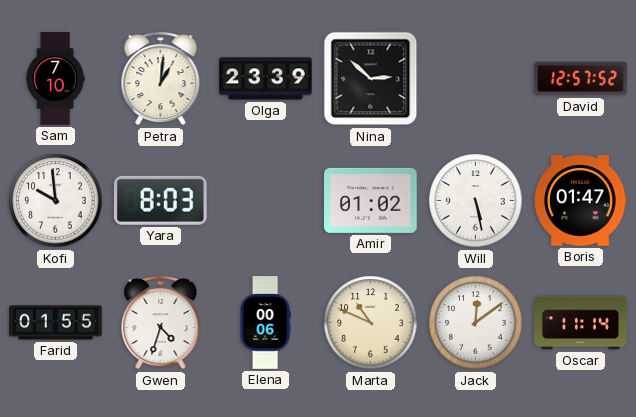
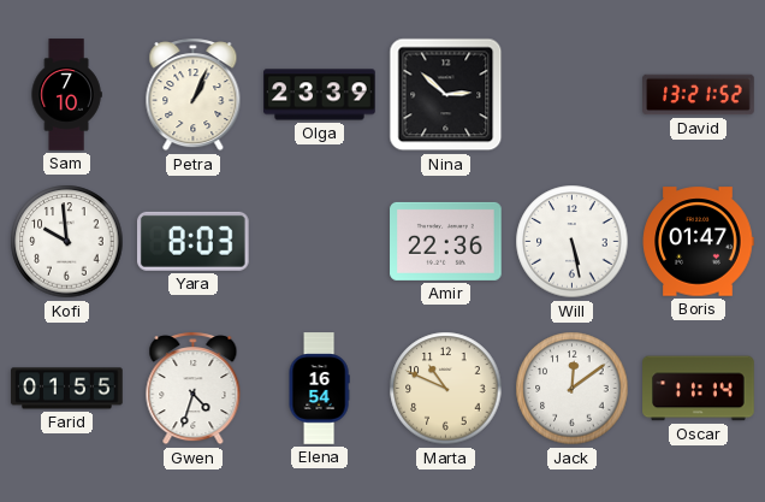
Petra: 1:01 -> 1:04 (194, 95)
David: 12:57 -> 13:21 (699, 95)
Amir: 01:02 -> 22:36 (446, 241)
Elena: 00:06 -> 16:54 (319, 389)
